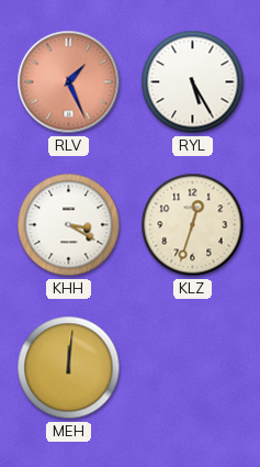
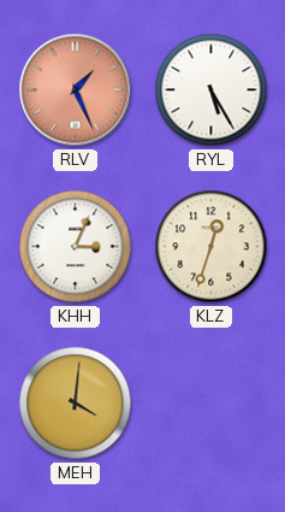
KHH: 3:20 -> 3:04 (76, 247)
MEH: 12:01 -> 4:01 (76, 404)
